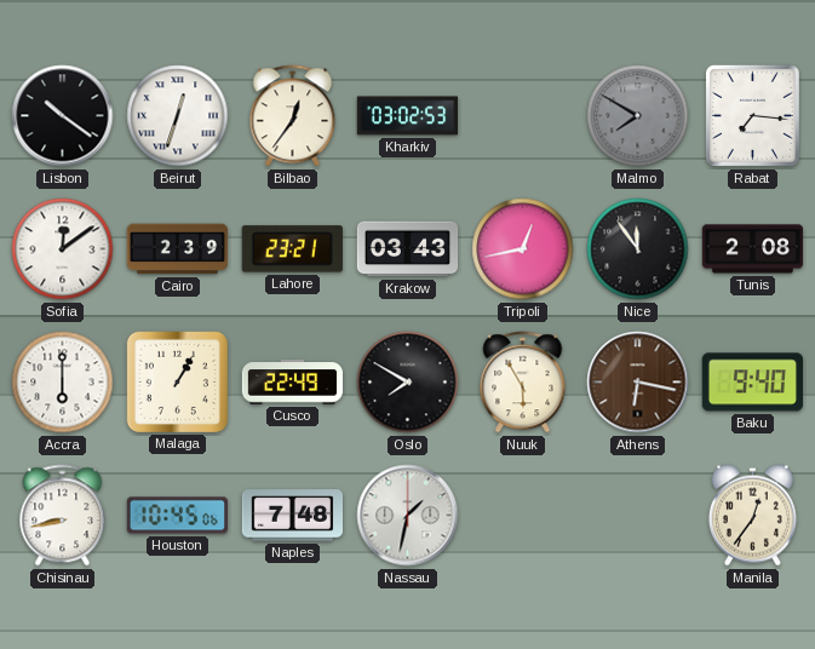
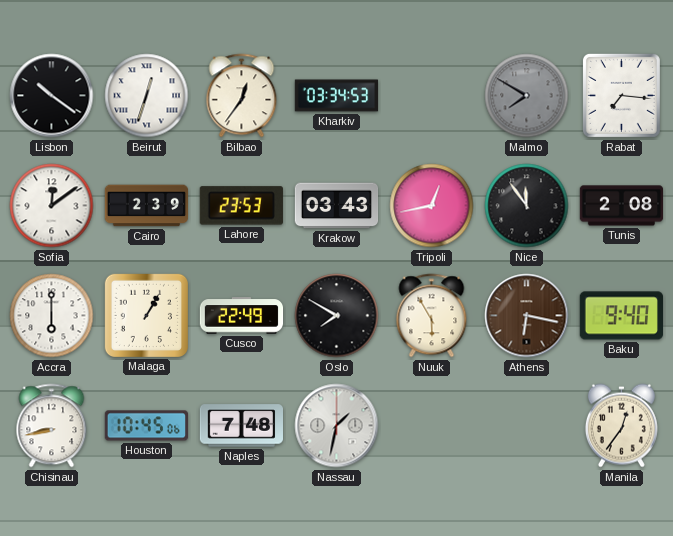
Kharkiv: 03:02 -> 03:34 (337, 96)
Lahore: 23:21 -> 23:53 (241, 206)
